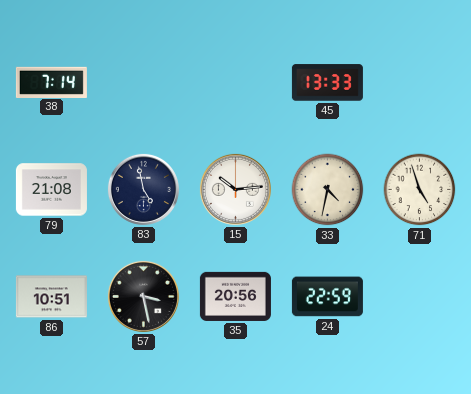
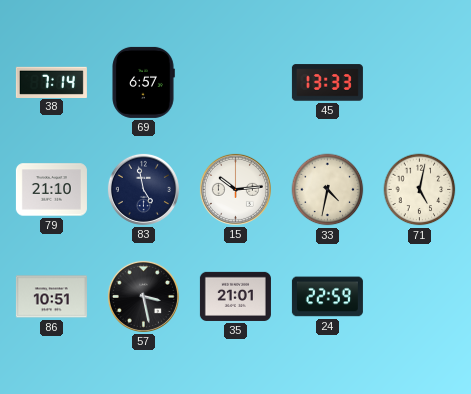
69: none -> 6:57 (143, 82)
79: 21:08 -> 21:10 (51, 190)
71: 4:57 -> 5:02 (420, 190)
35: 20:56 -> 21:01 (235, 296)
